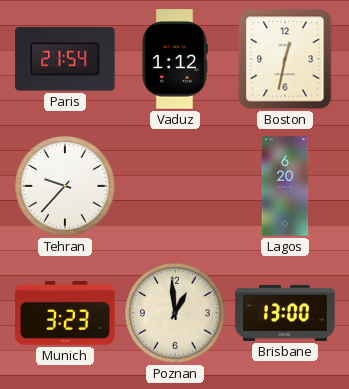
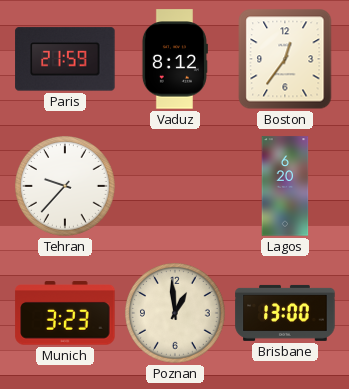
Paris: 21:54 -> 21:59 (65, 59)
Vaduz: 1:12 -> 8:12 (174, 59)
Boston: 12:32 -> 12:36 (285, 59)
